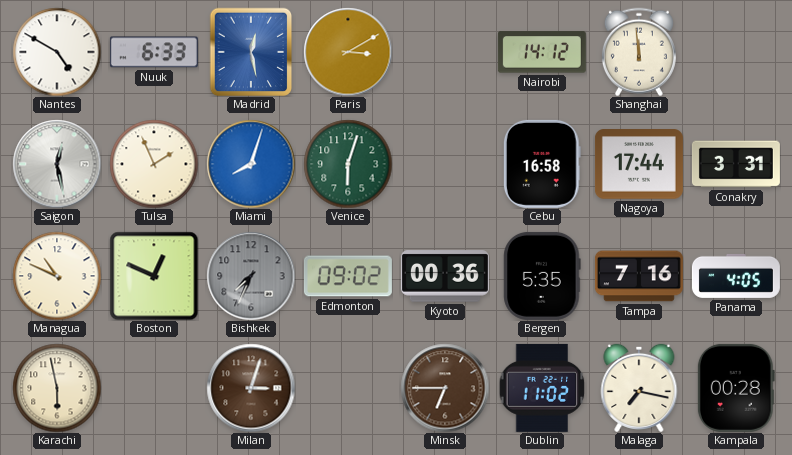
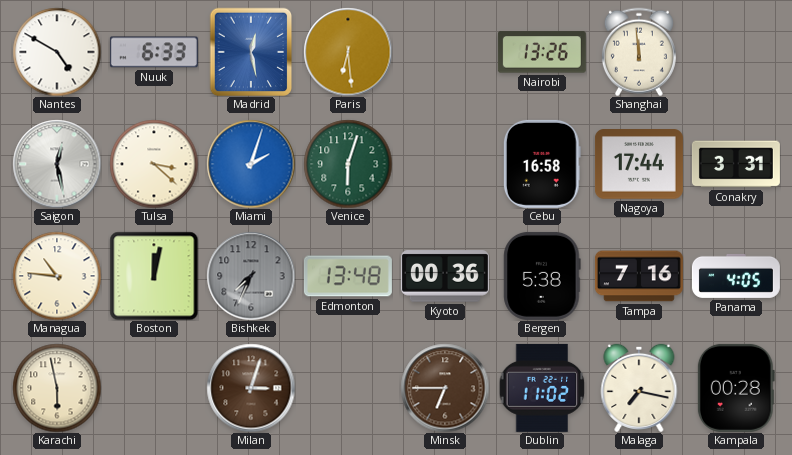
Paris: 3:10 -> 6:29 (348, 52)
Nairobi: 14:12 -> 13:26 (542, 52)
Tulsa: 1:56 -> 3:22 (154, 164)
Miami: 8:03 -> 2:03 (251, 164)
Managua: 10:49 -> 10:46 (57, 276)
Boston: 12:49 -> 12:02 (154, 276)
Edmonton: 09:02 -> 13:48 (348, 276)
Bergen: 5:35 -> 5:38 (542, 276)
